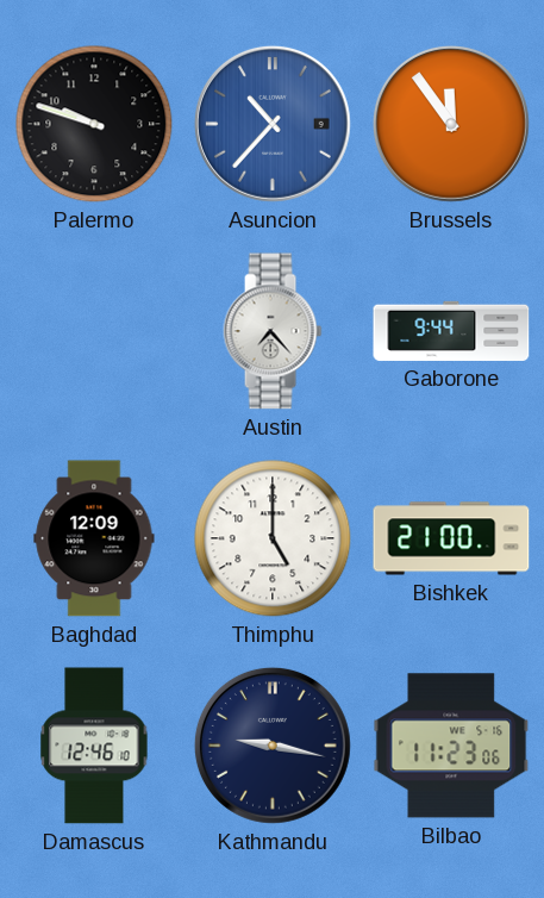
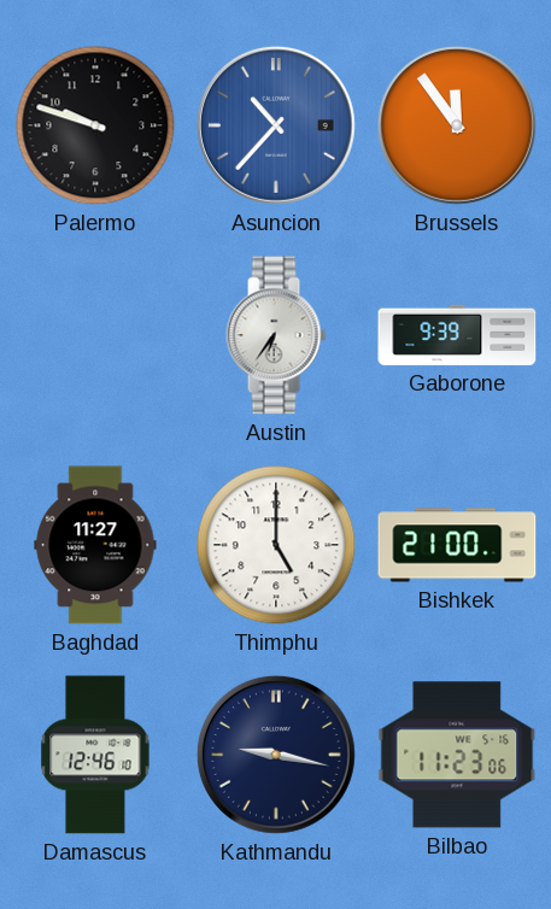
Austin: 7:23 -> 6:36 (276, 335)
Gaborone: 9:44 -> 9:39 (457, 335)
Baghdad: 12:09 -> 11:27 (95, 545)
